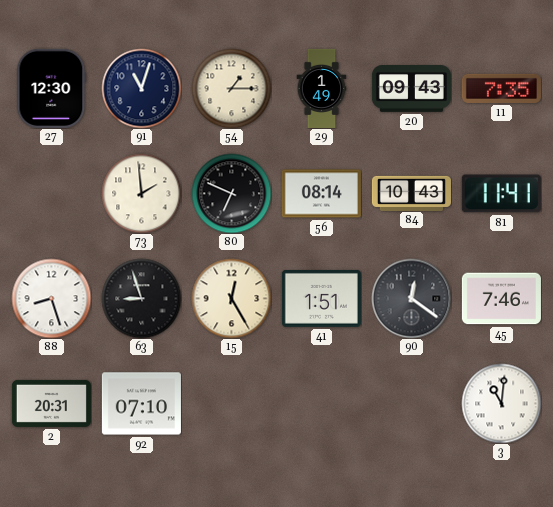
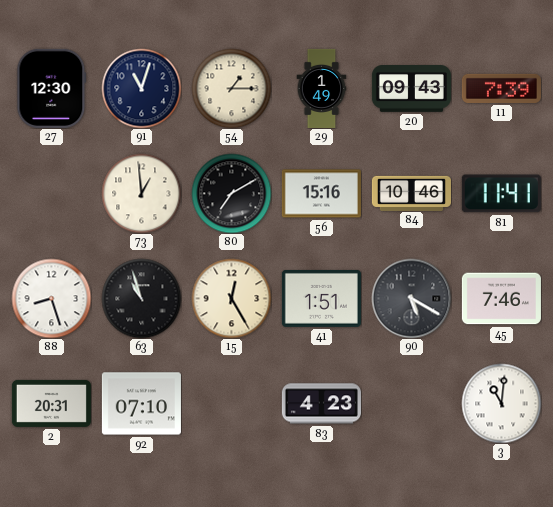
11: 7:35 -> 7:39 (501, 88)
73: 1:59 -> 12:59 (141, 193)
80: 6:49 -> 7:10 (231, 193)
56: 08:14 -> 15:16 (321, 194)
84: 10:43 -> 10:46 (411, 193)
63: 8:57 -> 10:57 (141, 298)
90: 12:21 -> 5:20 (411, 298)
83: none -> 4:23 (321, 404)
